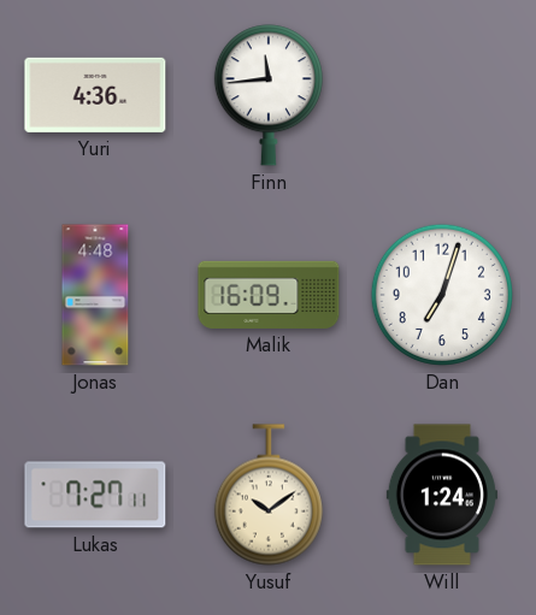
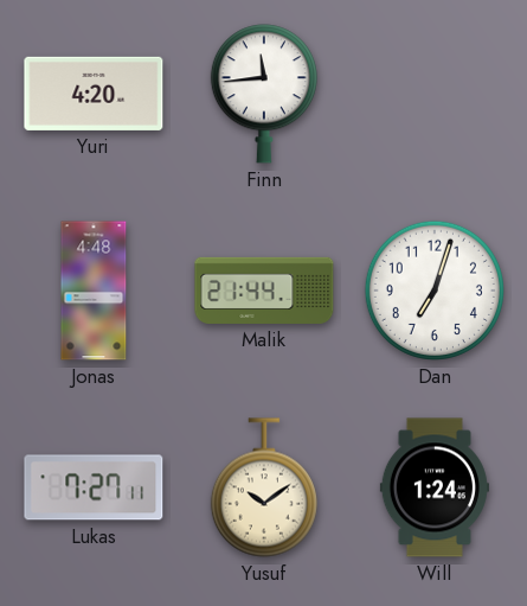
Yuri: 4:36 -> 4:20 (94, 94)
Malik: 16:09 -> 21:44 (264, 291)
